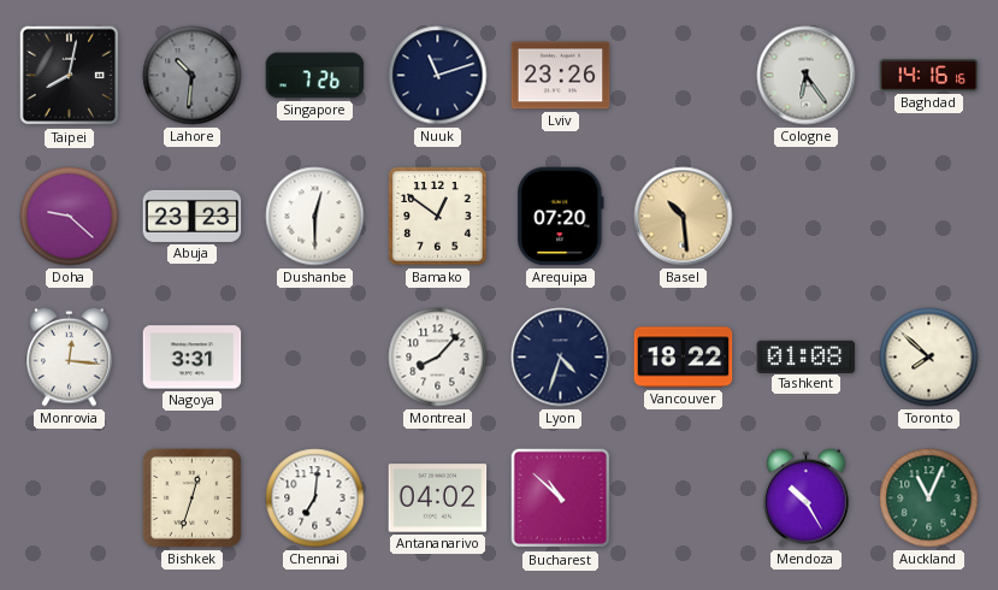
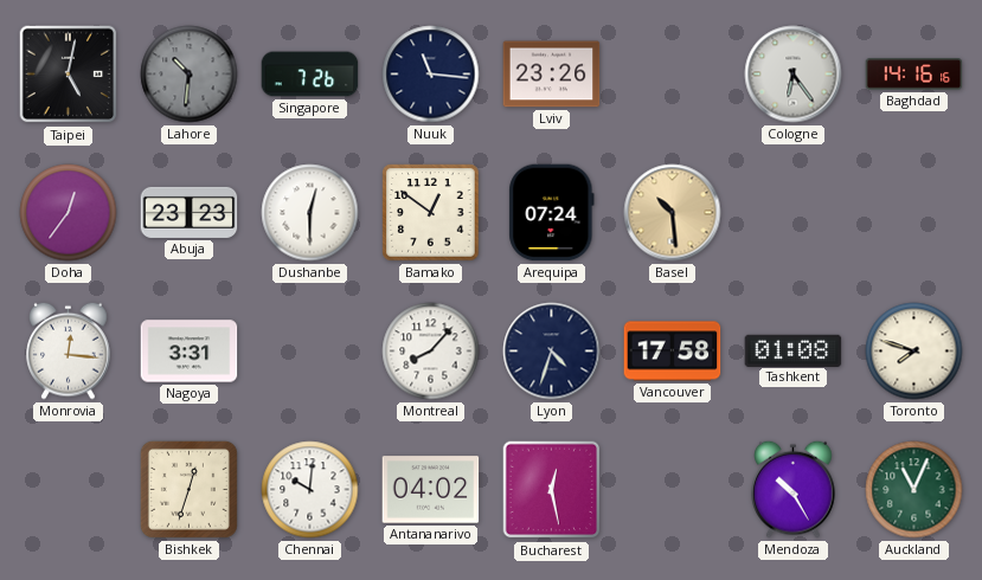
Taipei: 8:02 -> 5:02 (69, 75)
Nuuk: 11:12 -> 11:16 (431, 75)
Doha: 9:22 -> 12:36 (69, 213)
Arequipa: 07:20 -> 07:24 (552, 213)
Vancouver: 18:22 -> 17:58 (673, 352)
Toronto: 7:52 -> 7:48 (914, 352)
Chennai: 7:01 -> 10:01 (310, 490)
Bucharest: 10:52 -> 12:28 (552, 490)
